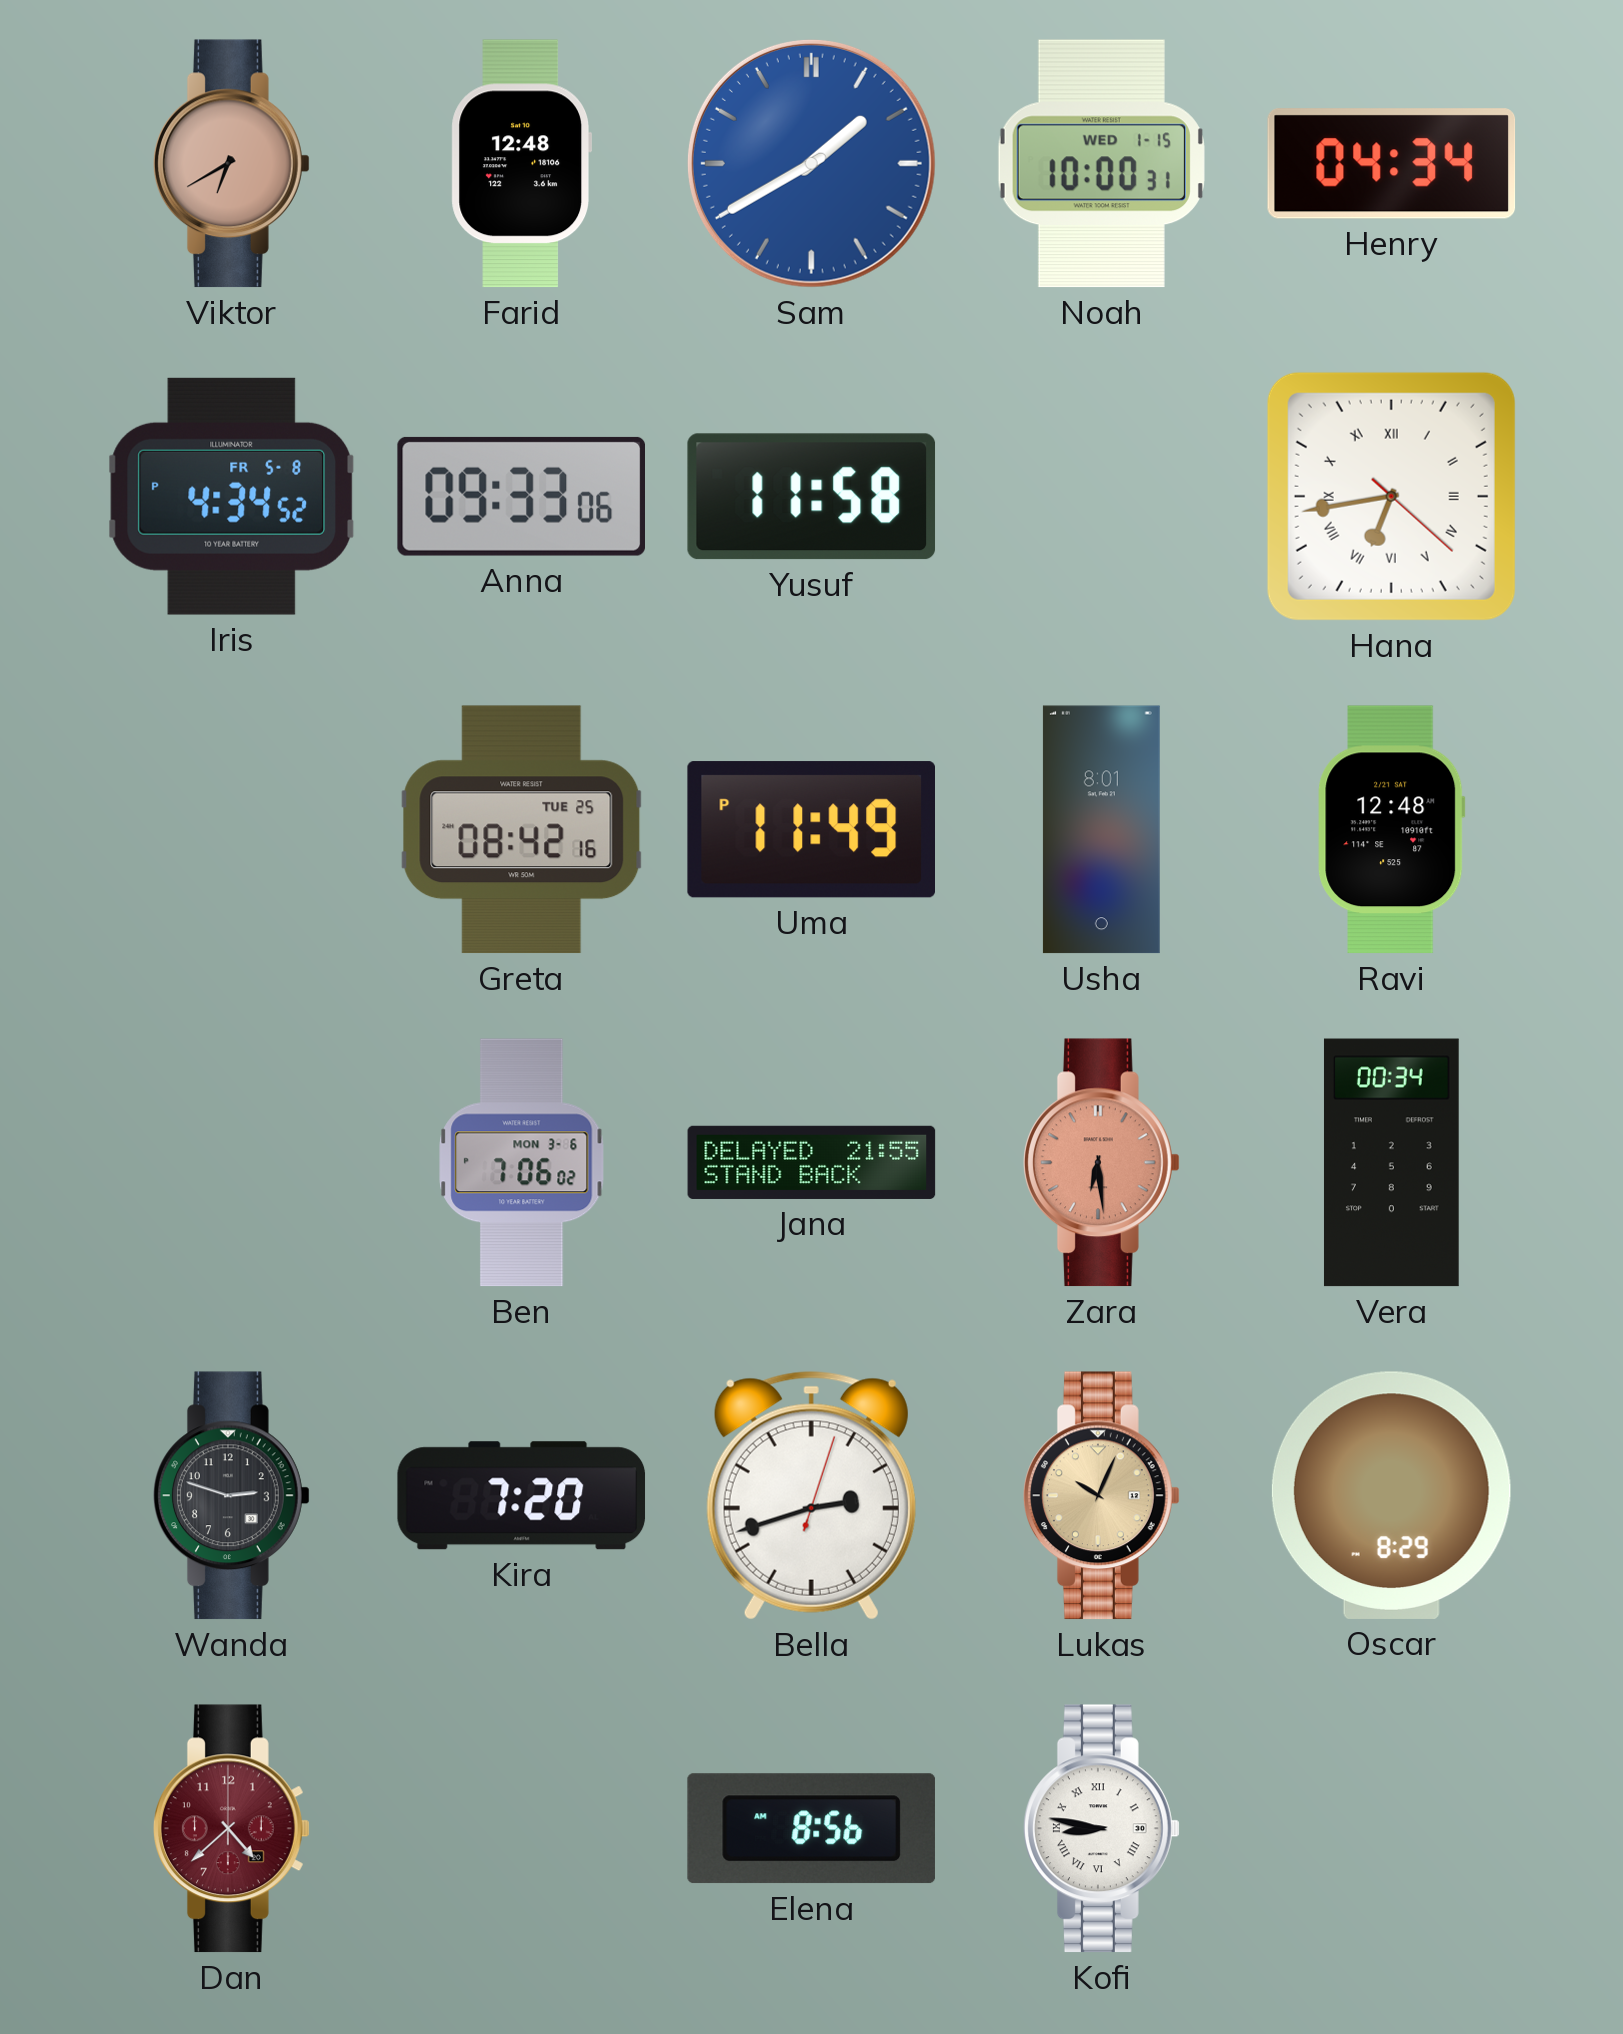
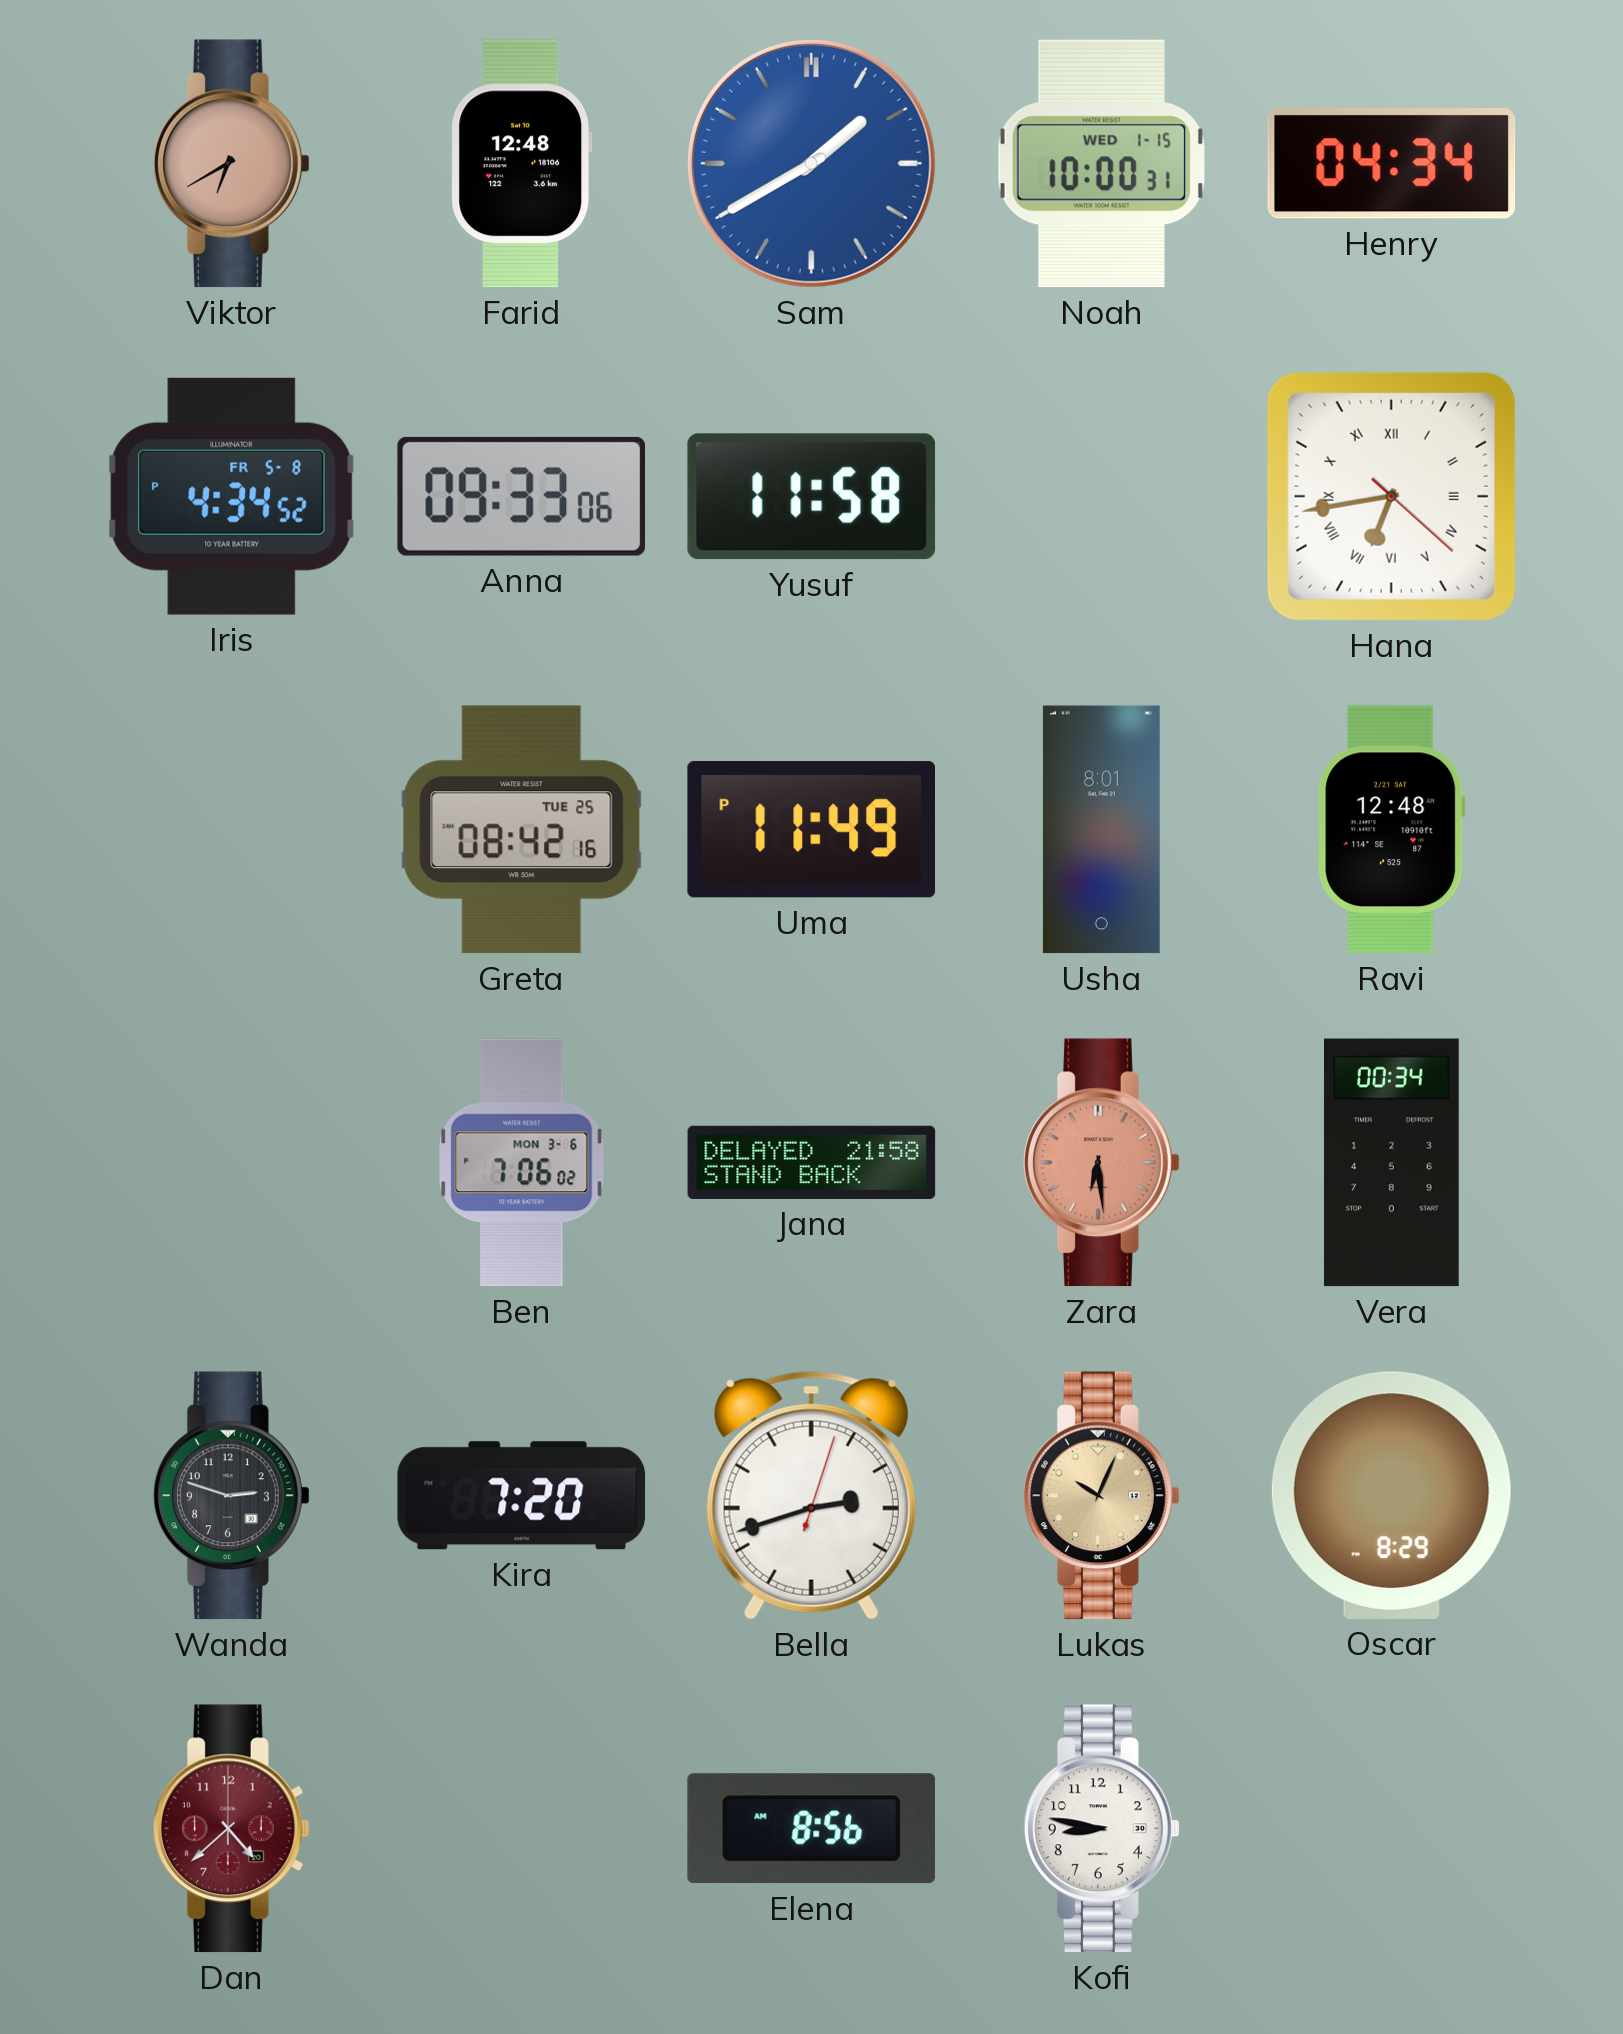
Jana: 21:55 -> 21:58 (812, 1162)
Kofi numerals: Roman -> Arabic (1102, 1829)
